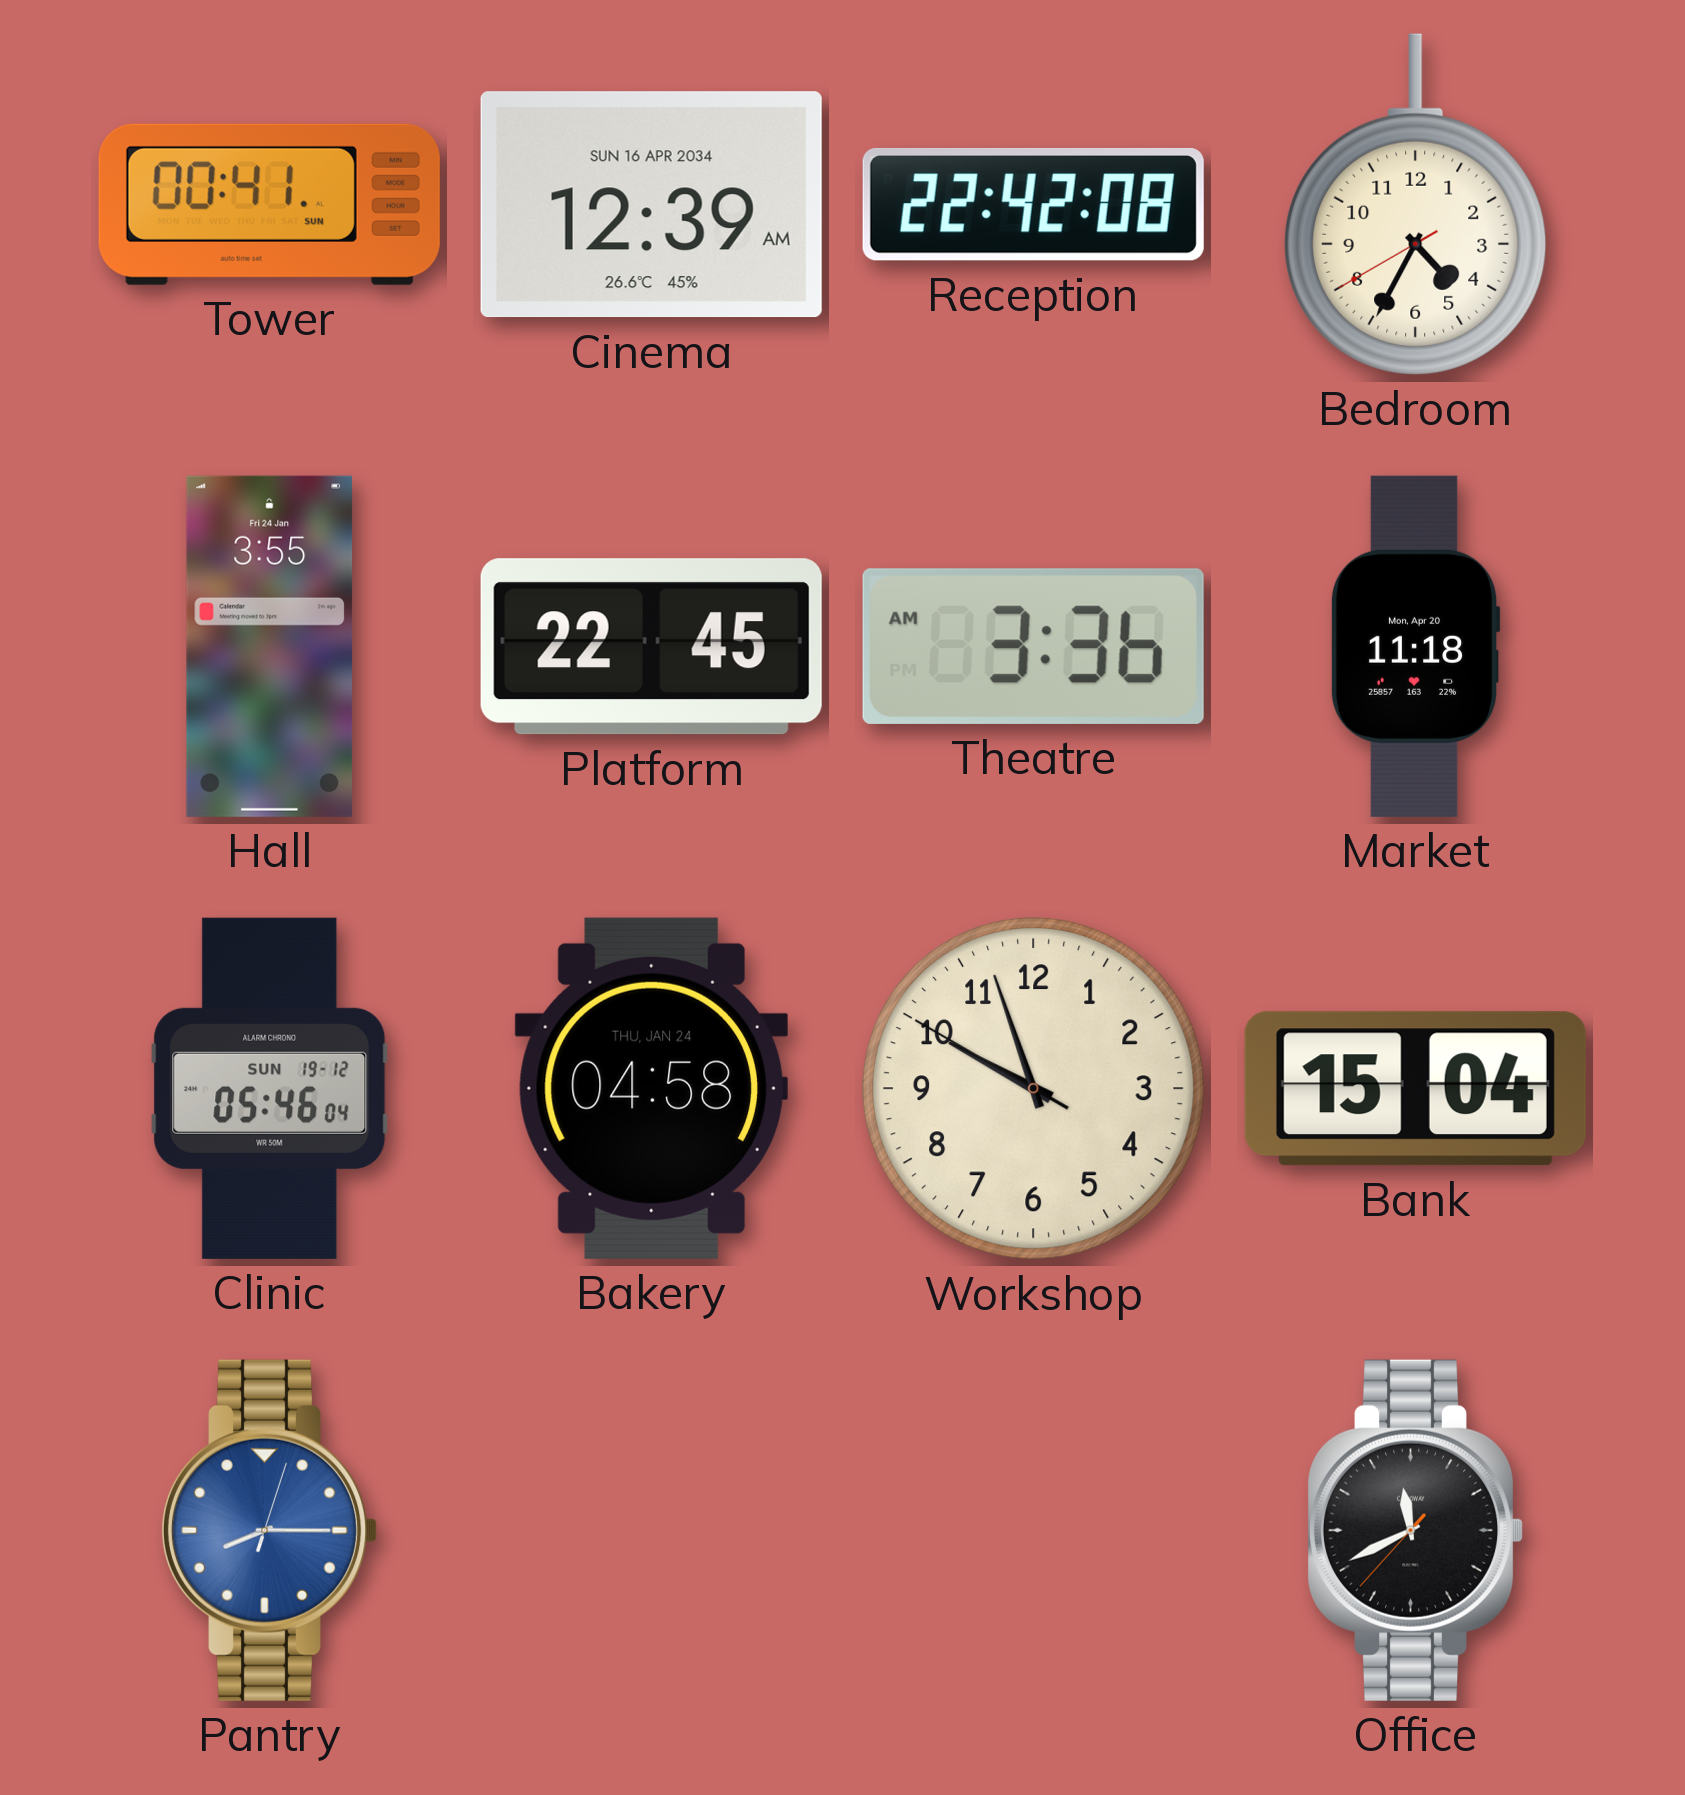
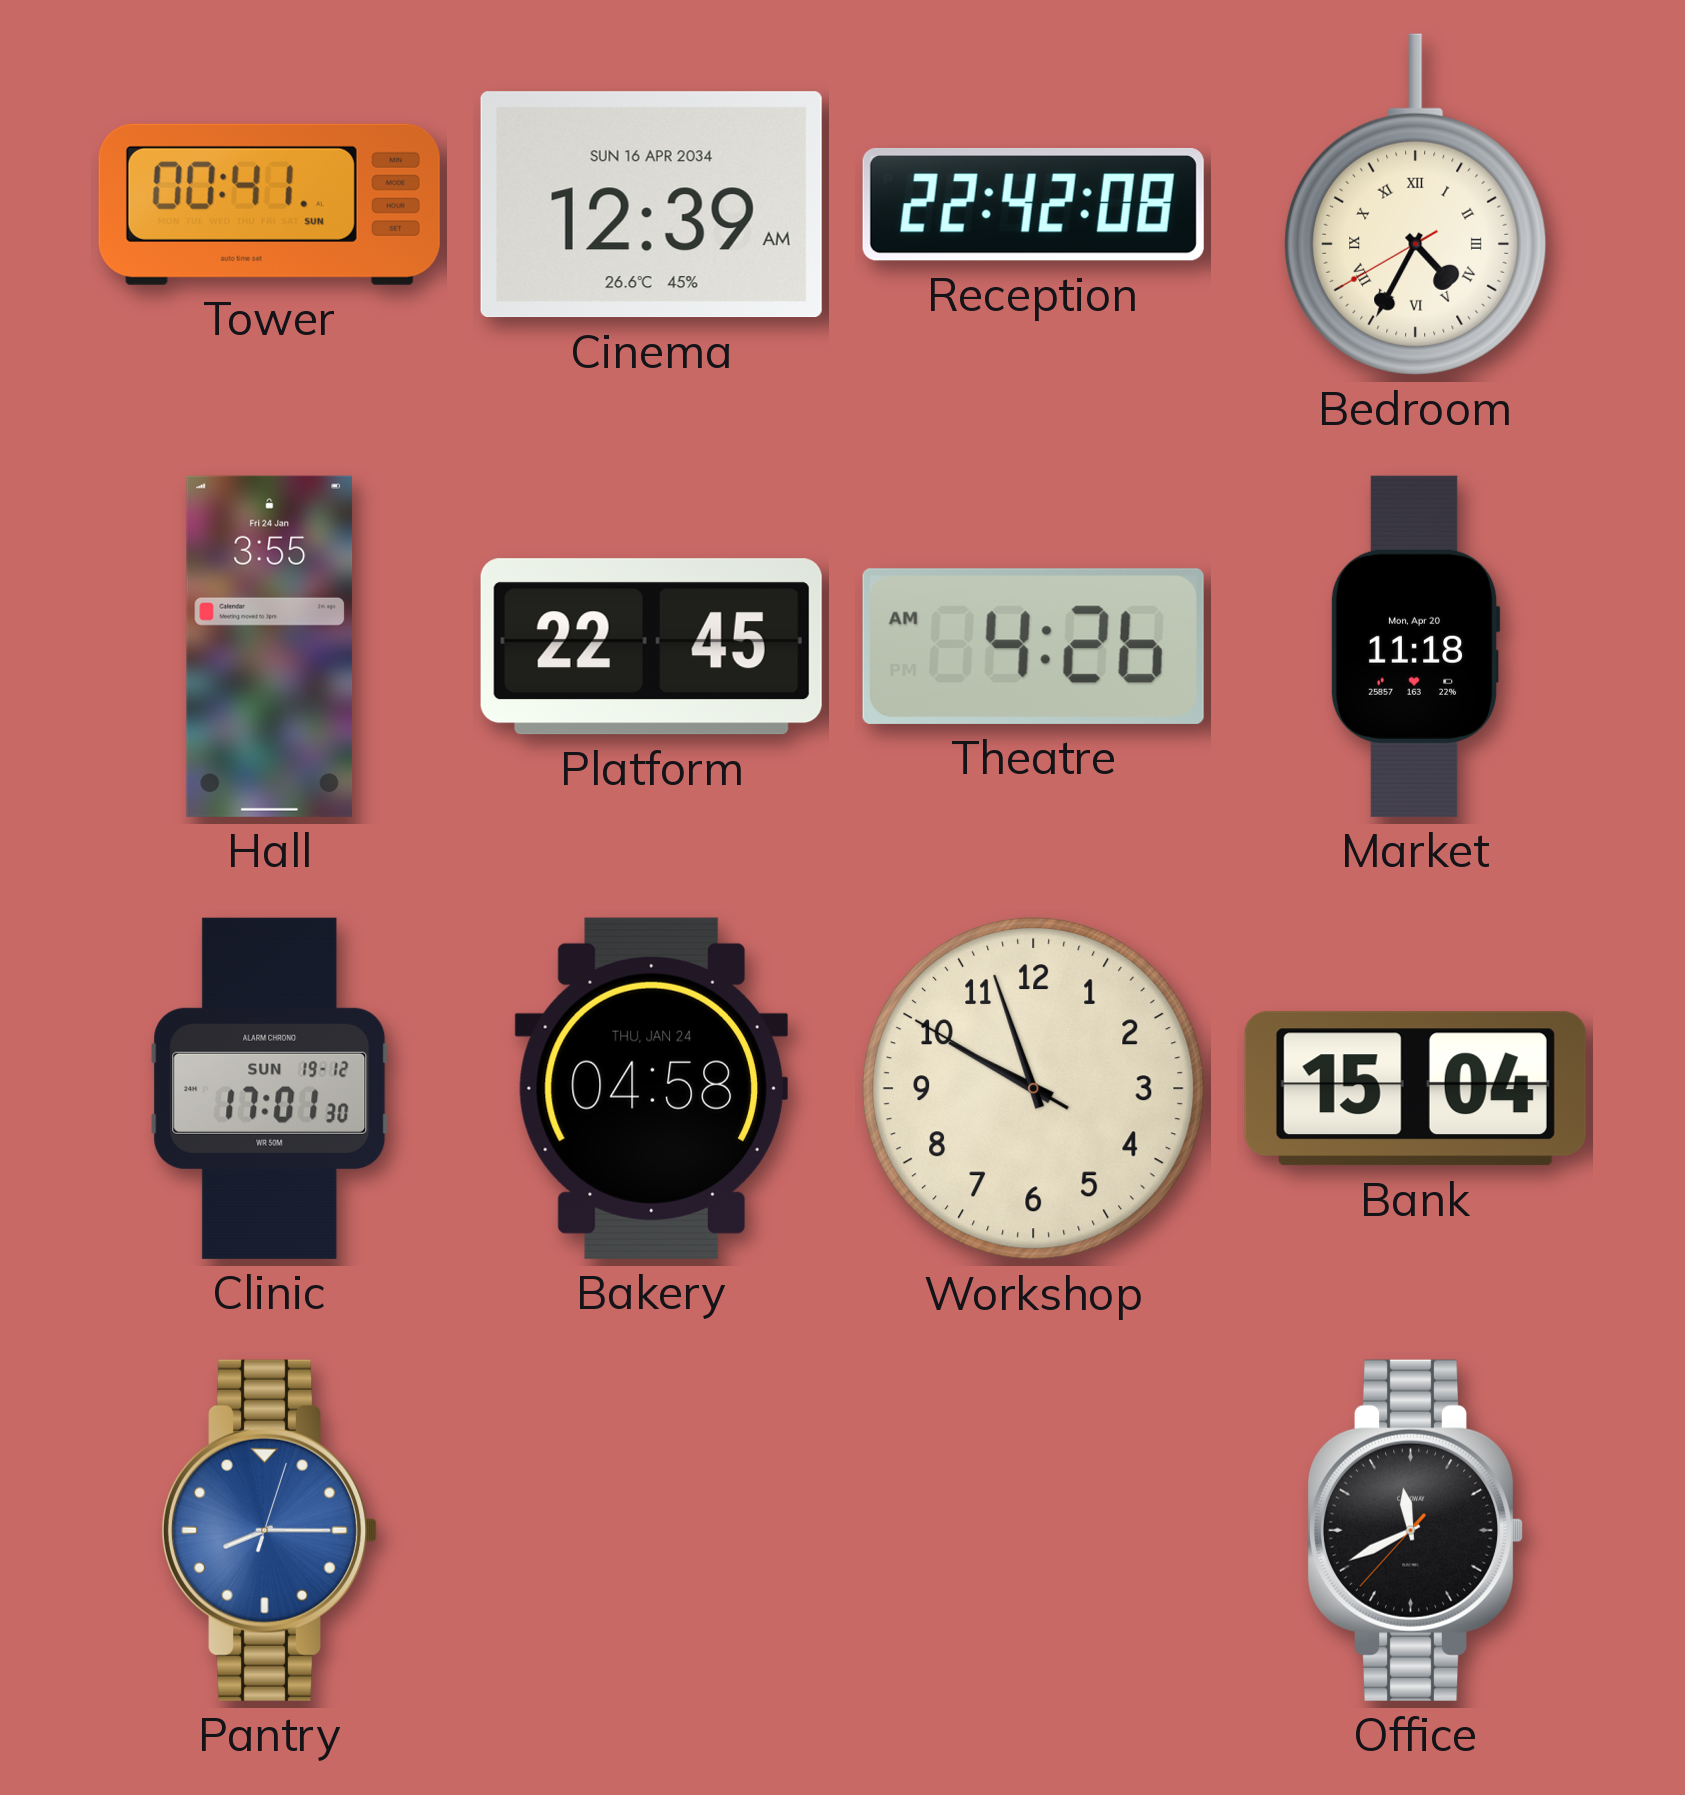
Bedroom numerals: Arabic -> Roman (1416, 204)
Theatre: 3:36 -> 4:26 (1033, 646)
Clinic: 05:46 -> 17:01 (270, 1088)
